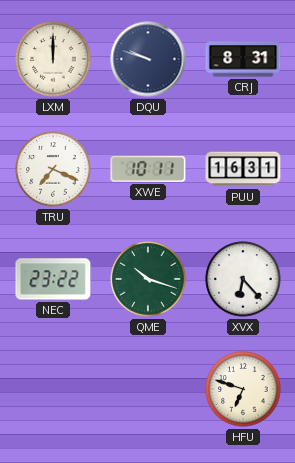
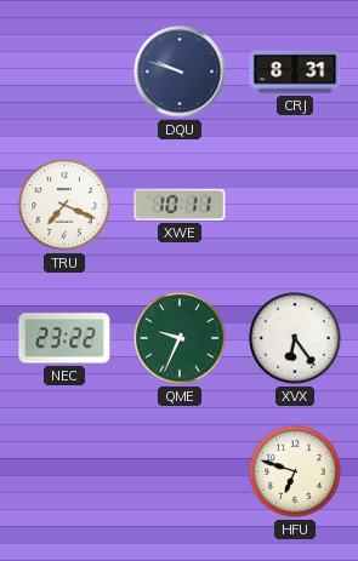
LXM: 12:00 -> none (53, 59)
PUU: 16:31 -> none (243, 169)
QME: 10:18 -> 9:34 (180, 338)
XVX: 6:23 -> 6:24 (295, 338)
